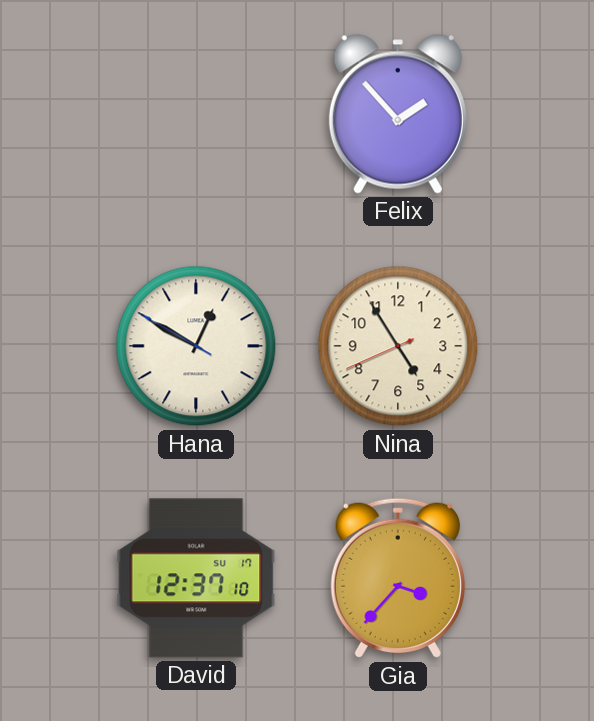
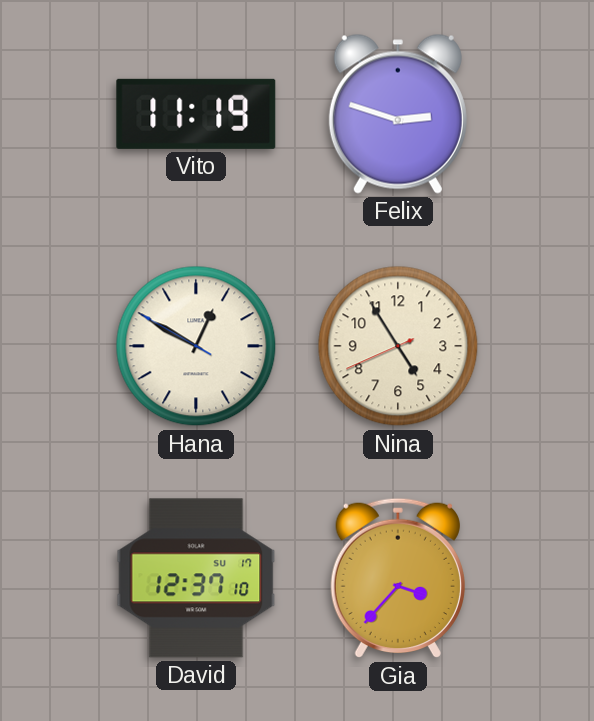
Vito: none -> 11:19 (196, 114)
Felix: 1:53 -> 2:48 (398, 114)
